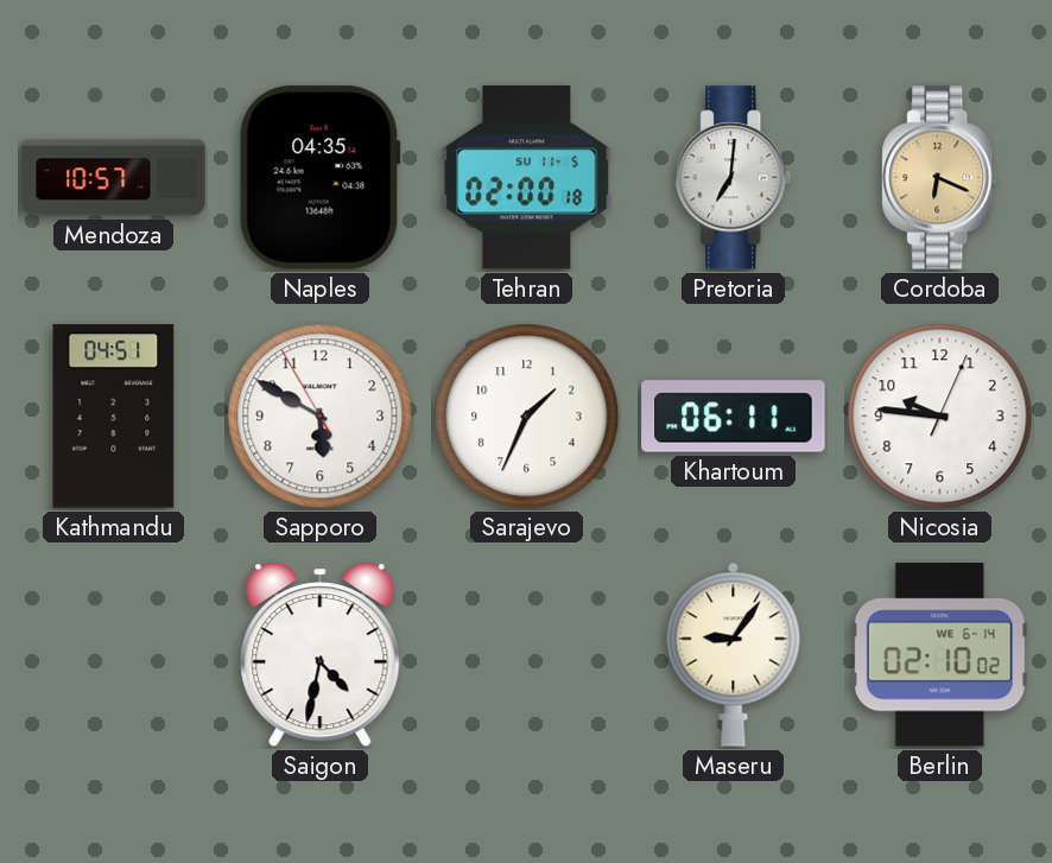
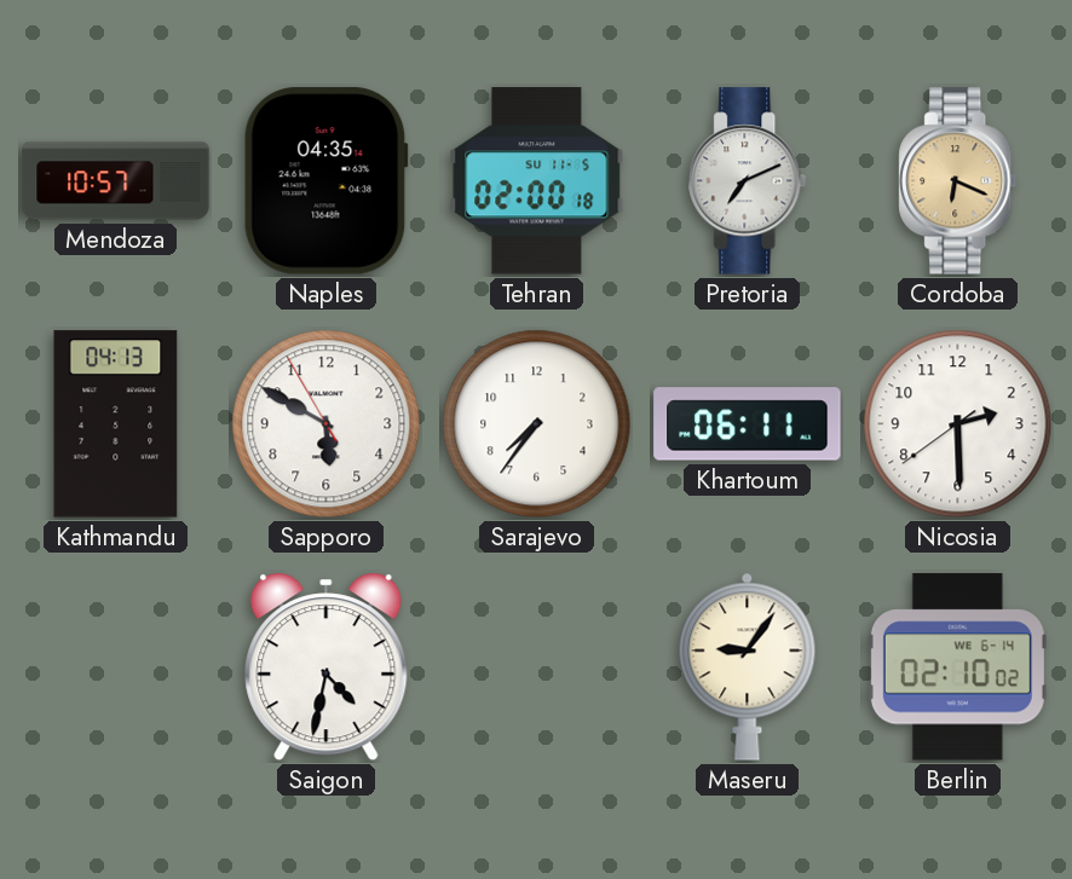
Pretoria: 7:01 -> 7:11 (748, 181)
Kathmandu: 04:51 -> 04:13 (116, 424)
Sarajevo: 1:34 -> 7:36 (537, 424)
Nicosia: 9:46 -> 2:29 (958, 424)
